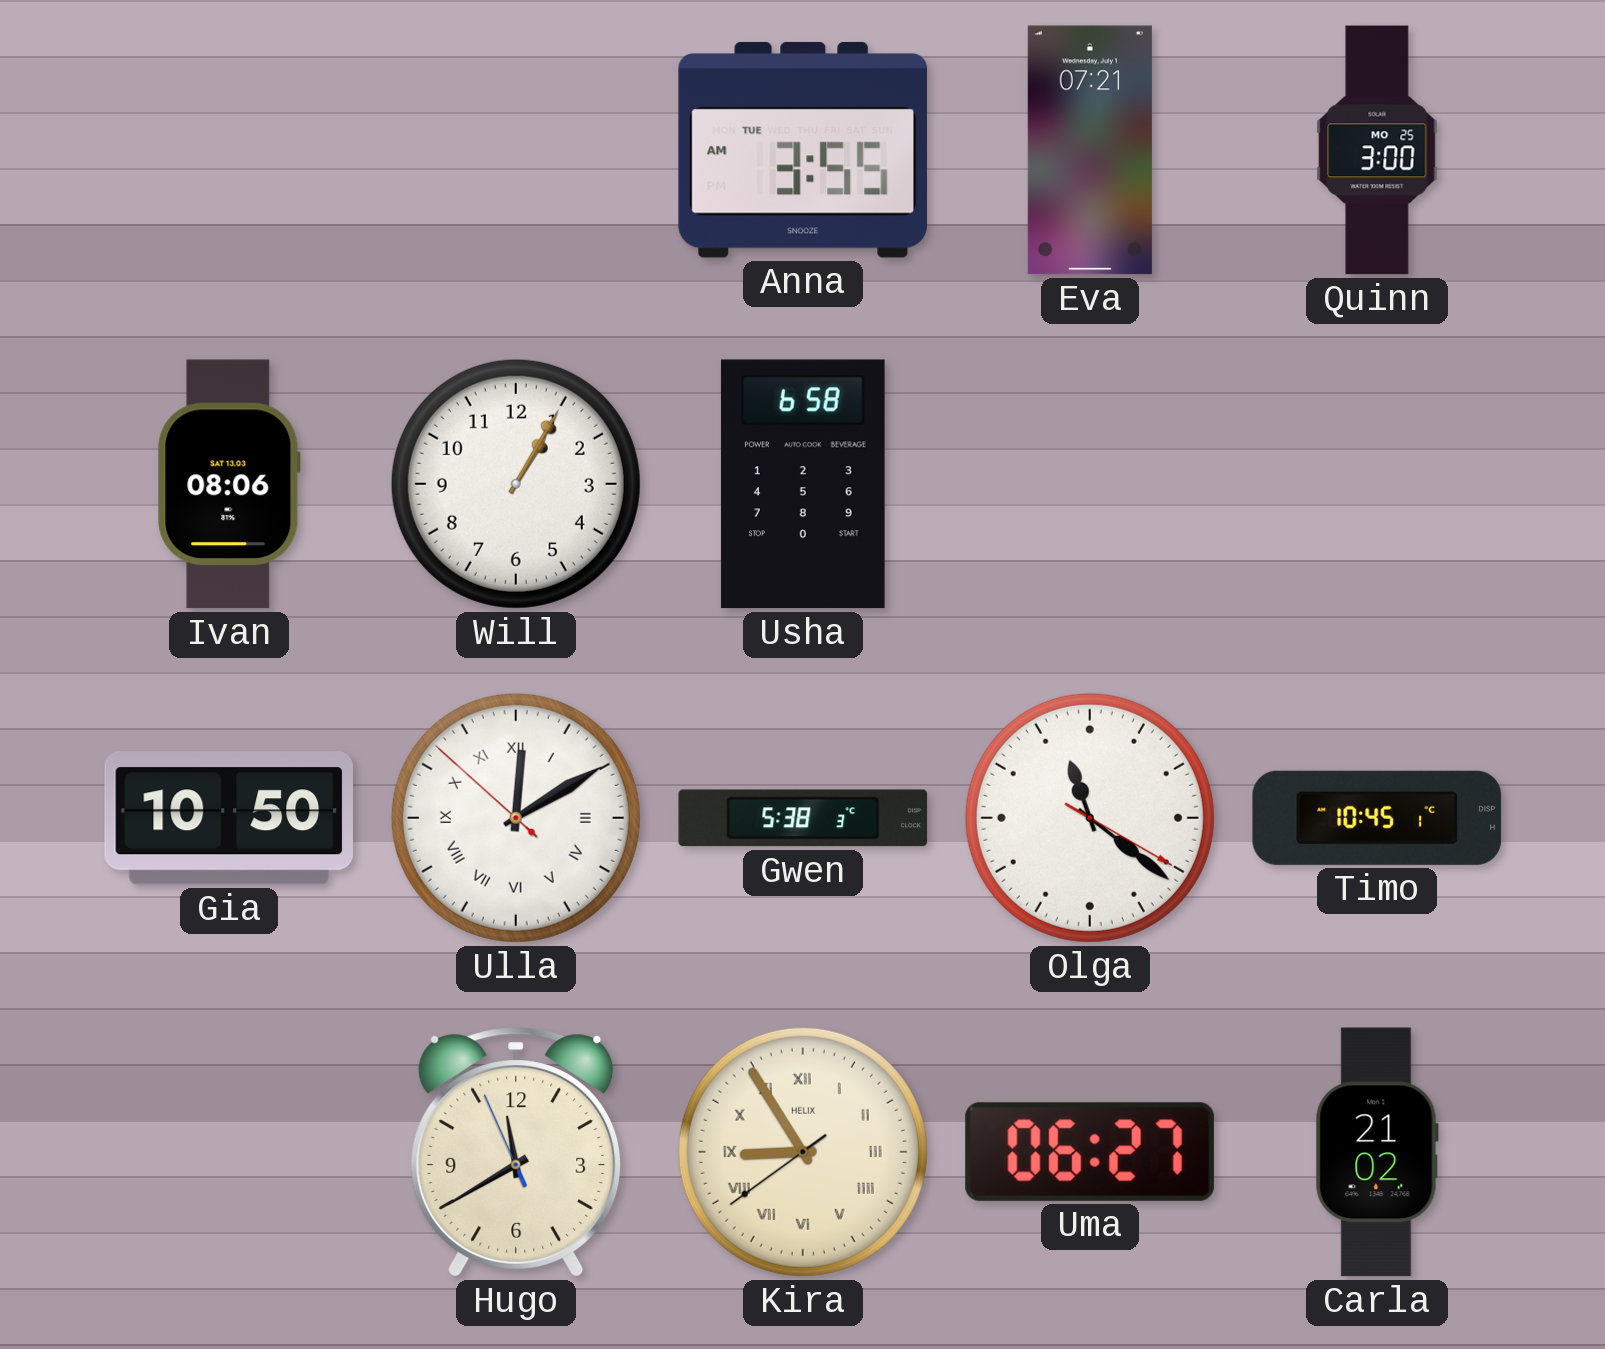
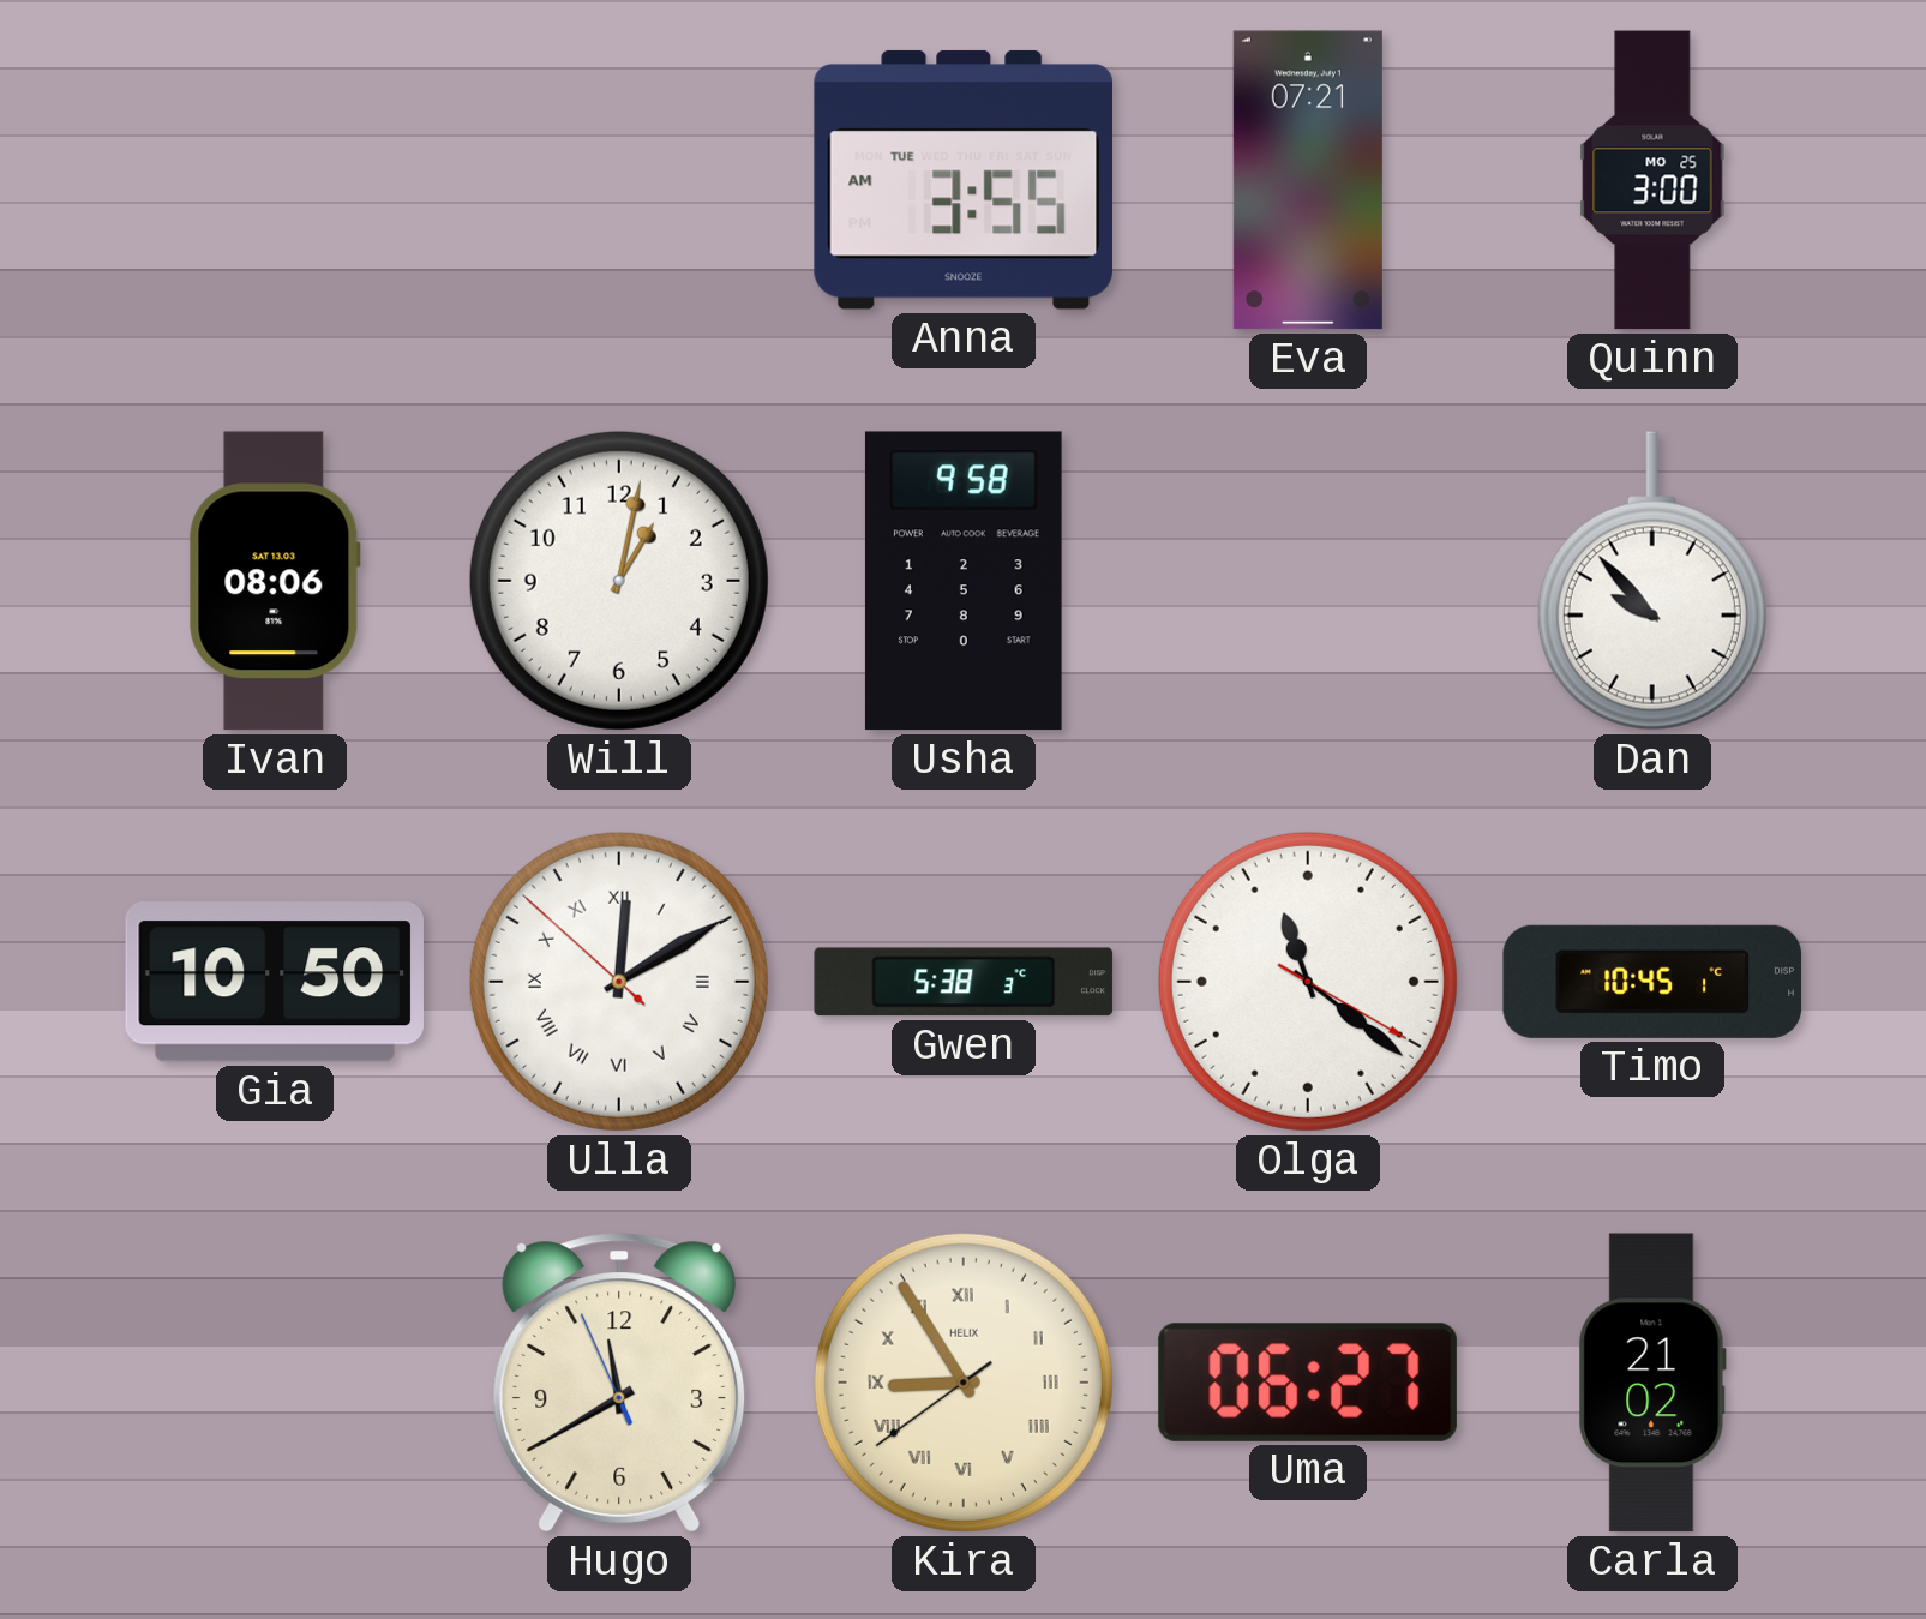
Will: 1:05 -> 1:02 (619, 581)
Usha: 6:58 -> 9:58 (964, 581)
Dan: none -> 9:53 (1652, 581)
